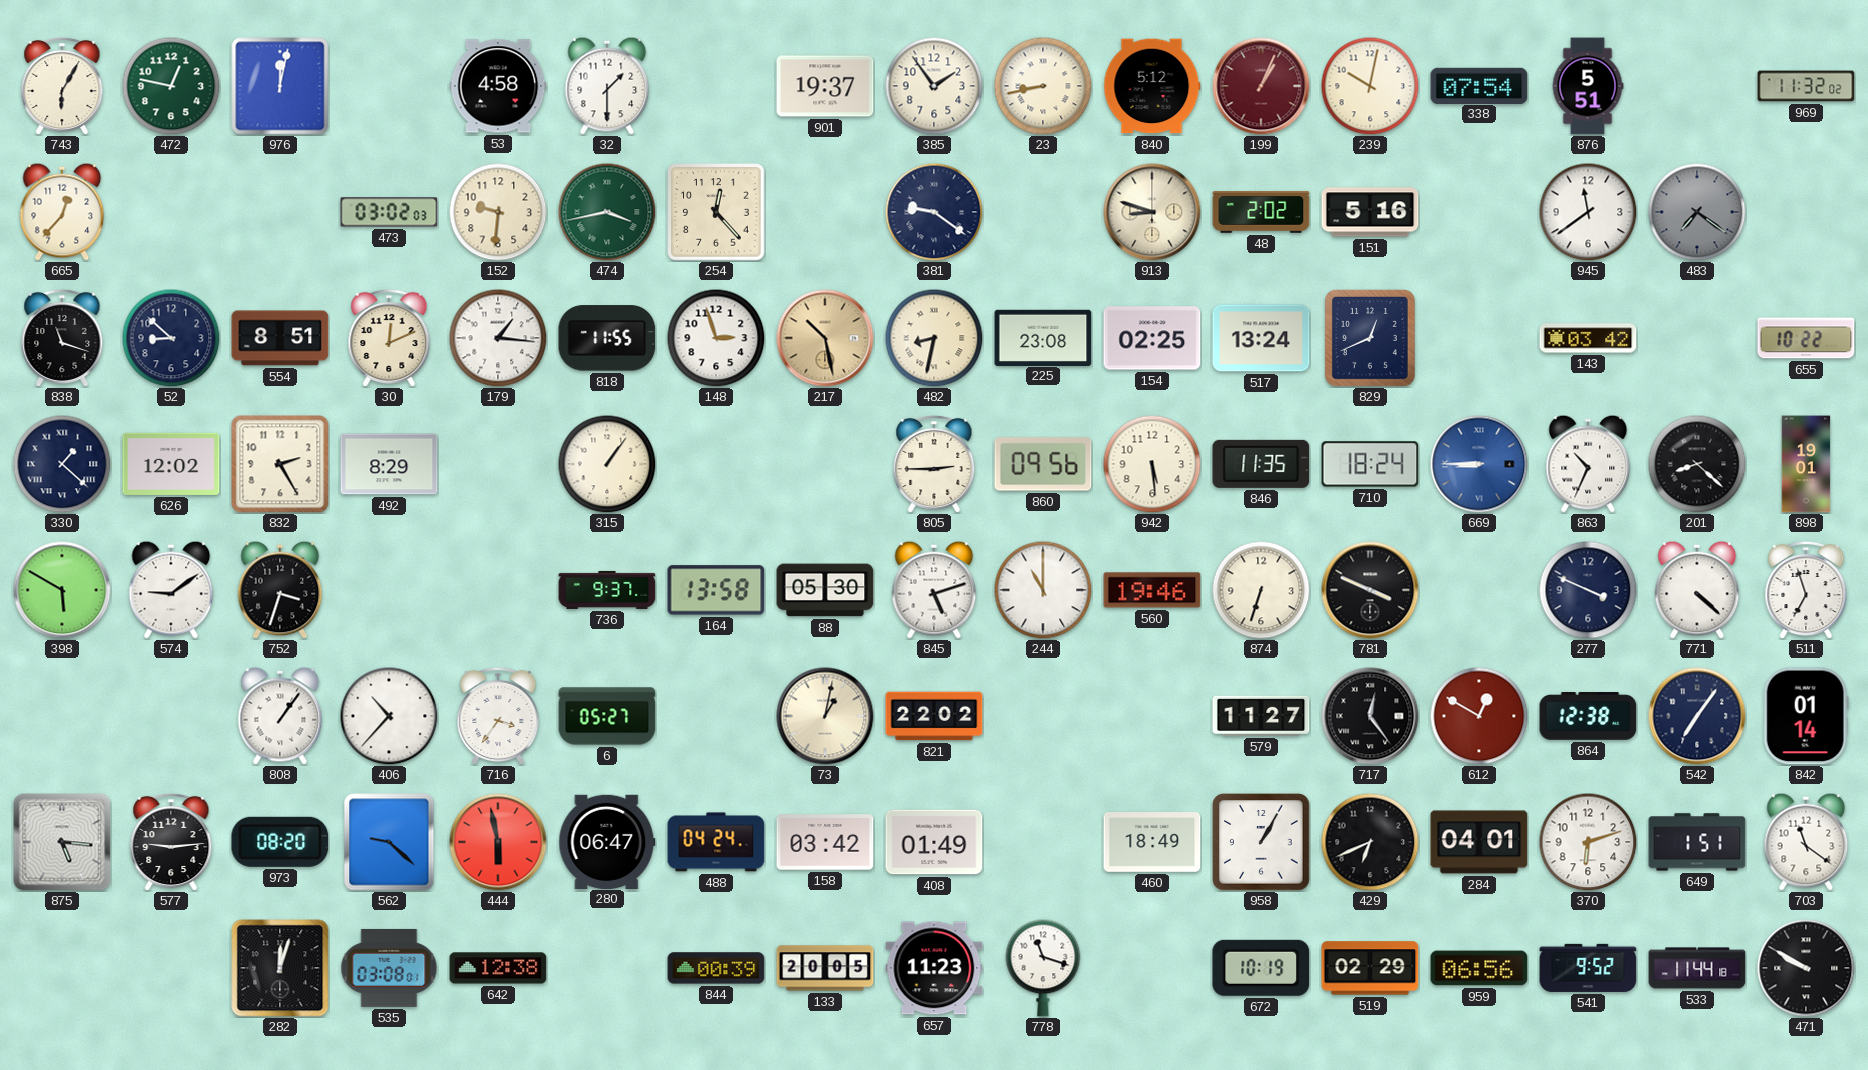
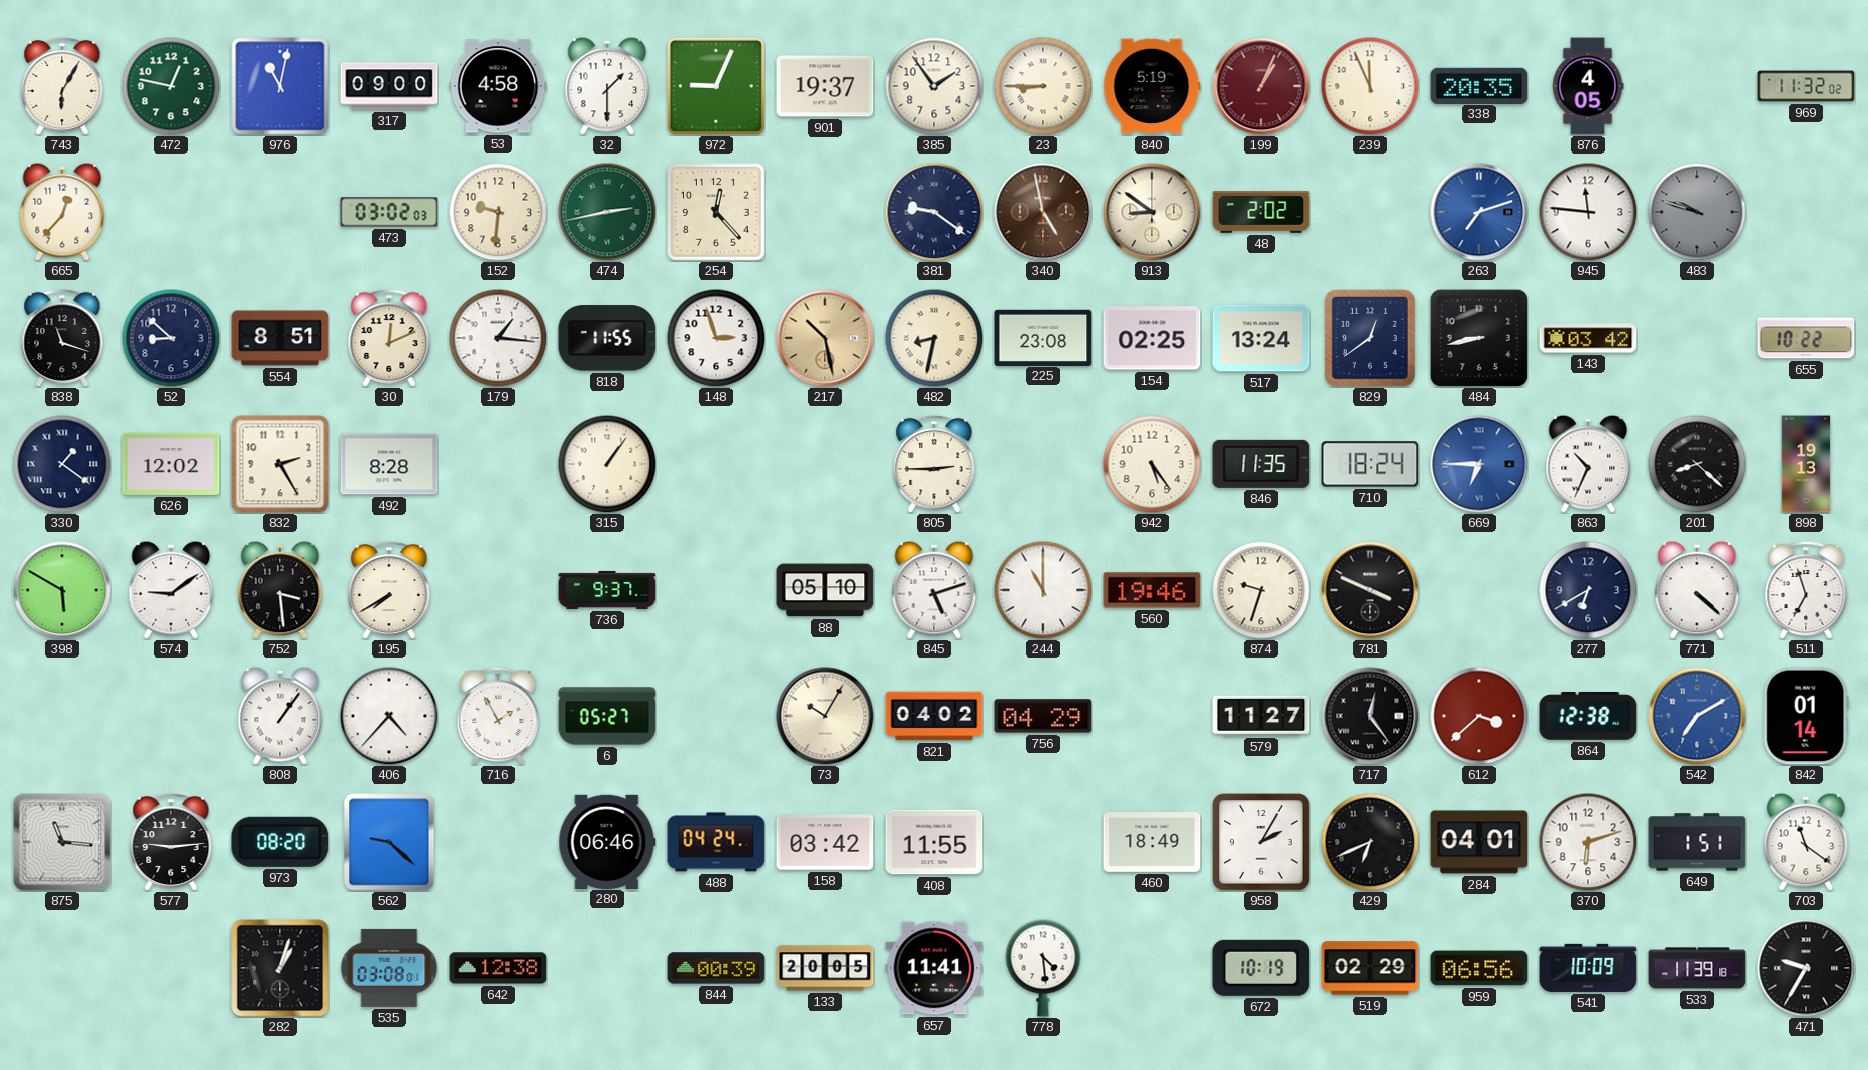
976: 12:02 -> 11:02 (280, 86)
317: none -> 09:00 (389, 86)
972: none -> 9:04 (715, 85)
23: 8:43 -> 8:45 (1043, 86)
840: 5:12 -> 5:19 (1152, 86)
239: 10:02 -> 11:56 (1370, 86)
338: 07:54 -> 20:35 (1479, 85)
876: 5:51 -> 4:05 (1588, 86)
474: 3:43 -> 2:43 (607, 212)
340: none -> 4:58 (1043, 212)
913: 8:48 -> 8:51 (1152, 212)
151: 5:16 -> none (1370, 212)
263: none -> 7:12 (1479, 212)
945: 11:39 -> 11:46 (1588, 212)
483: 7:21 -> 9:48 (1697, 212)
829: 12:41 -> 12:39 (1370, 338)
484: none -> 8:43 (1479, 338)
330: 1:22 -> 1:21 (62, 464)
492: 8:29 -> 8:28 (389, 464)
860: 09:56 -> none (1043, 464)
942: 5:29 -> 5:24 (1152, 464)
669: 8:45 -> 6:45 (1479, 464)
898: 19:01 -> 19:13 (1806, 464)
752: 3:33 -> 3:29 (280, 590)
195: none -> 7:40 (389, 590)
164: 13:58 -> none (716, 590)
88: 05:30 -> 05:10 (825, 590)
874: 6:33 -> 9:33 (1261, 590)
277: 3:49 -> 6:40 (1588, 590)
406: 10:37 -> 4:37 (389, 716)
716: 3:36 -> 1:55 (498, 716)
73: 1:02 -> 10:05 (825, 716)
821: 22:02 -> 04:02 (934, 716)
756: none -> 04:29 (1043, 716)
612: 12:50 -> 3:38 (1479, 716)
542: 7:06 -> 7:10 (1697, 716)
542 dial: navy -> blue (1697, 716)
875: 5:16 -> 11:16 (62, 842)
444: 5:58 -> none (498, 842)
280: 06:47 -> 06:46 (607, 841)
408: 01:49 -> 11:55 (934, 842)
958: 1:05 -> 2:05 (1261, 842)
282: 12:03 -> 1:03 (280, 968)
657: 11:23 -> 11:41 (934, 968)
778: 11:18 -> 4:29 (1043, 968)
541: 9:52 -> 10:09 (1588, 968)
533: 11:44 -> 11:39 (1697, 968)
471: 9:50 -> 9:35 (1806, 968)
